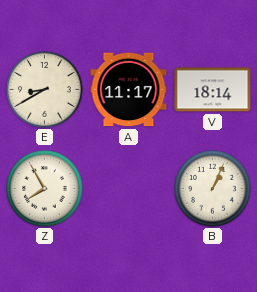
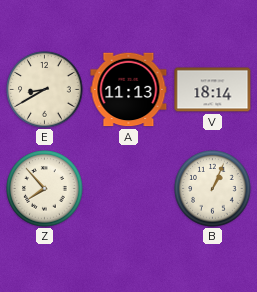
A: 11:17 -> 11:13 (129, 90)
Z: 7:55 -> 7:53 (45, 189)
